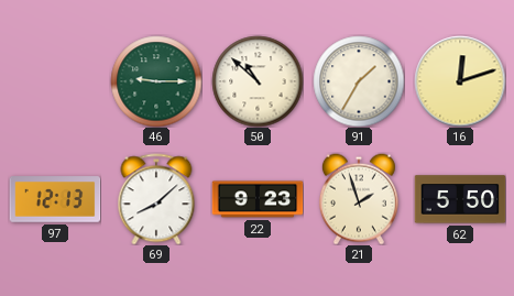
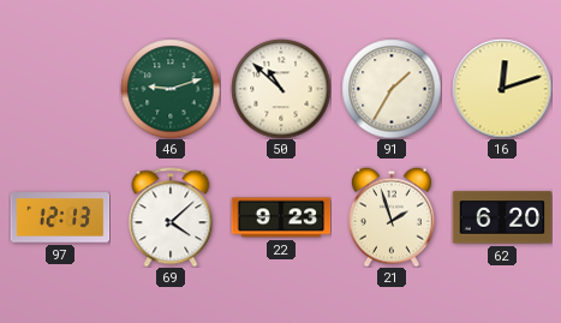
46: 9:15 -> 9:12 (171, 89)
69: 8:08 -> 4:08 (171, 217)
62: 5:50 -> 6:20 (502, 217)
